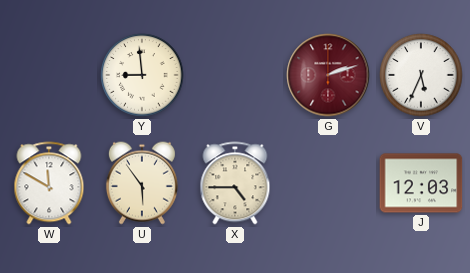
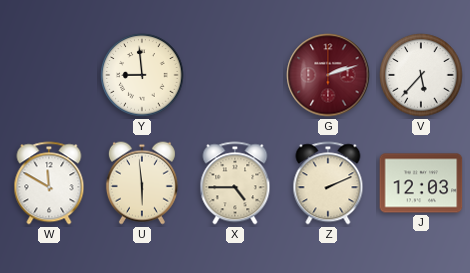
V: 5:34 -> 5:37 (421, 75)
U: 5:54 -> 5:59 (142, 183)
Z: none -> 2:11 (328, 183)
